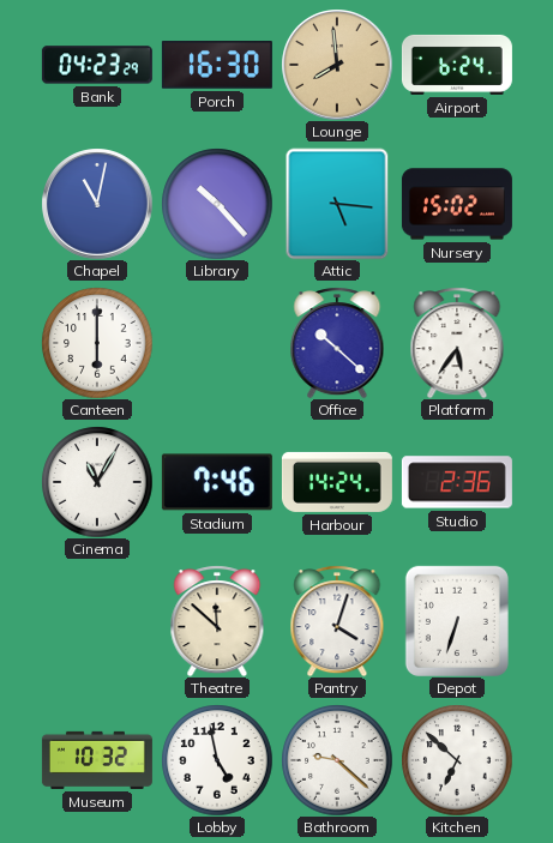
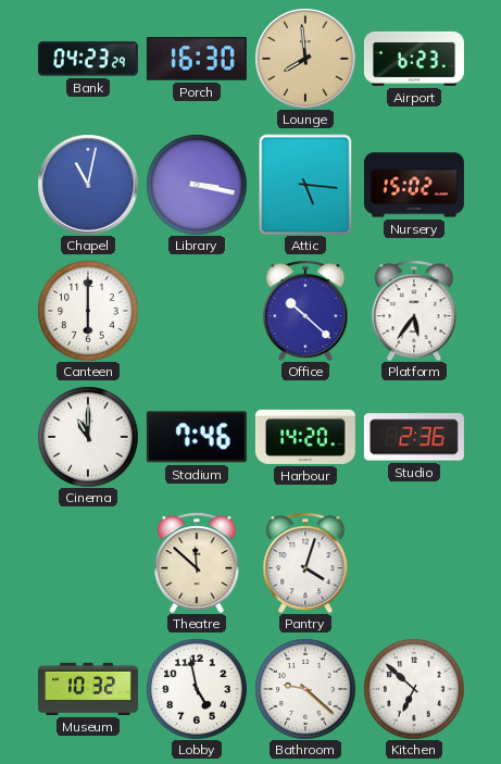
Airport: 6:24 -> 6:23 (414, 59)
Library: 10:23 -> 3:17 (197, 185)
Cinema: 11:05 -> 11:00 (88, 437)
Harbour: 14:24 -> 14:20 (305, 437)
Depot: 6:33 -> none (457, 621)
